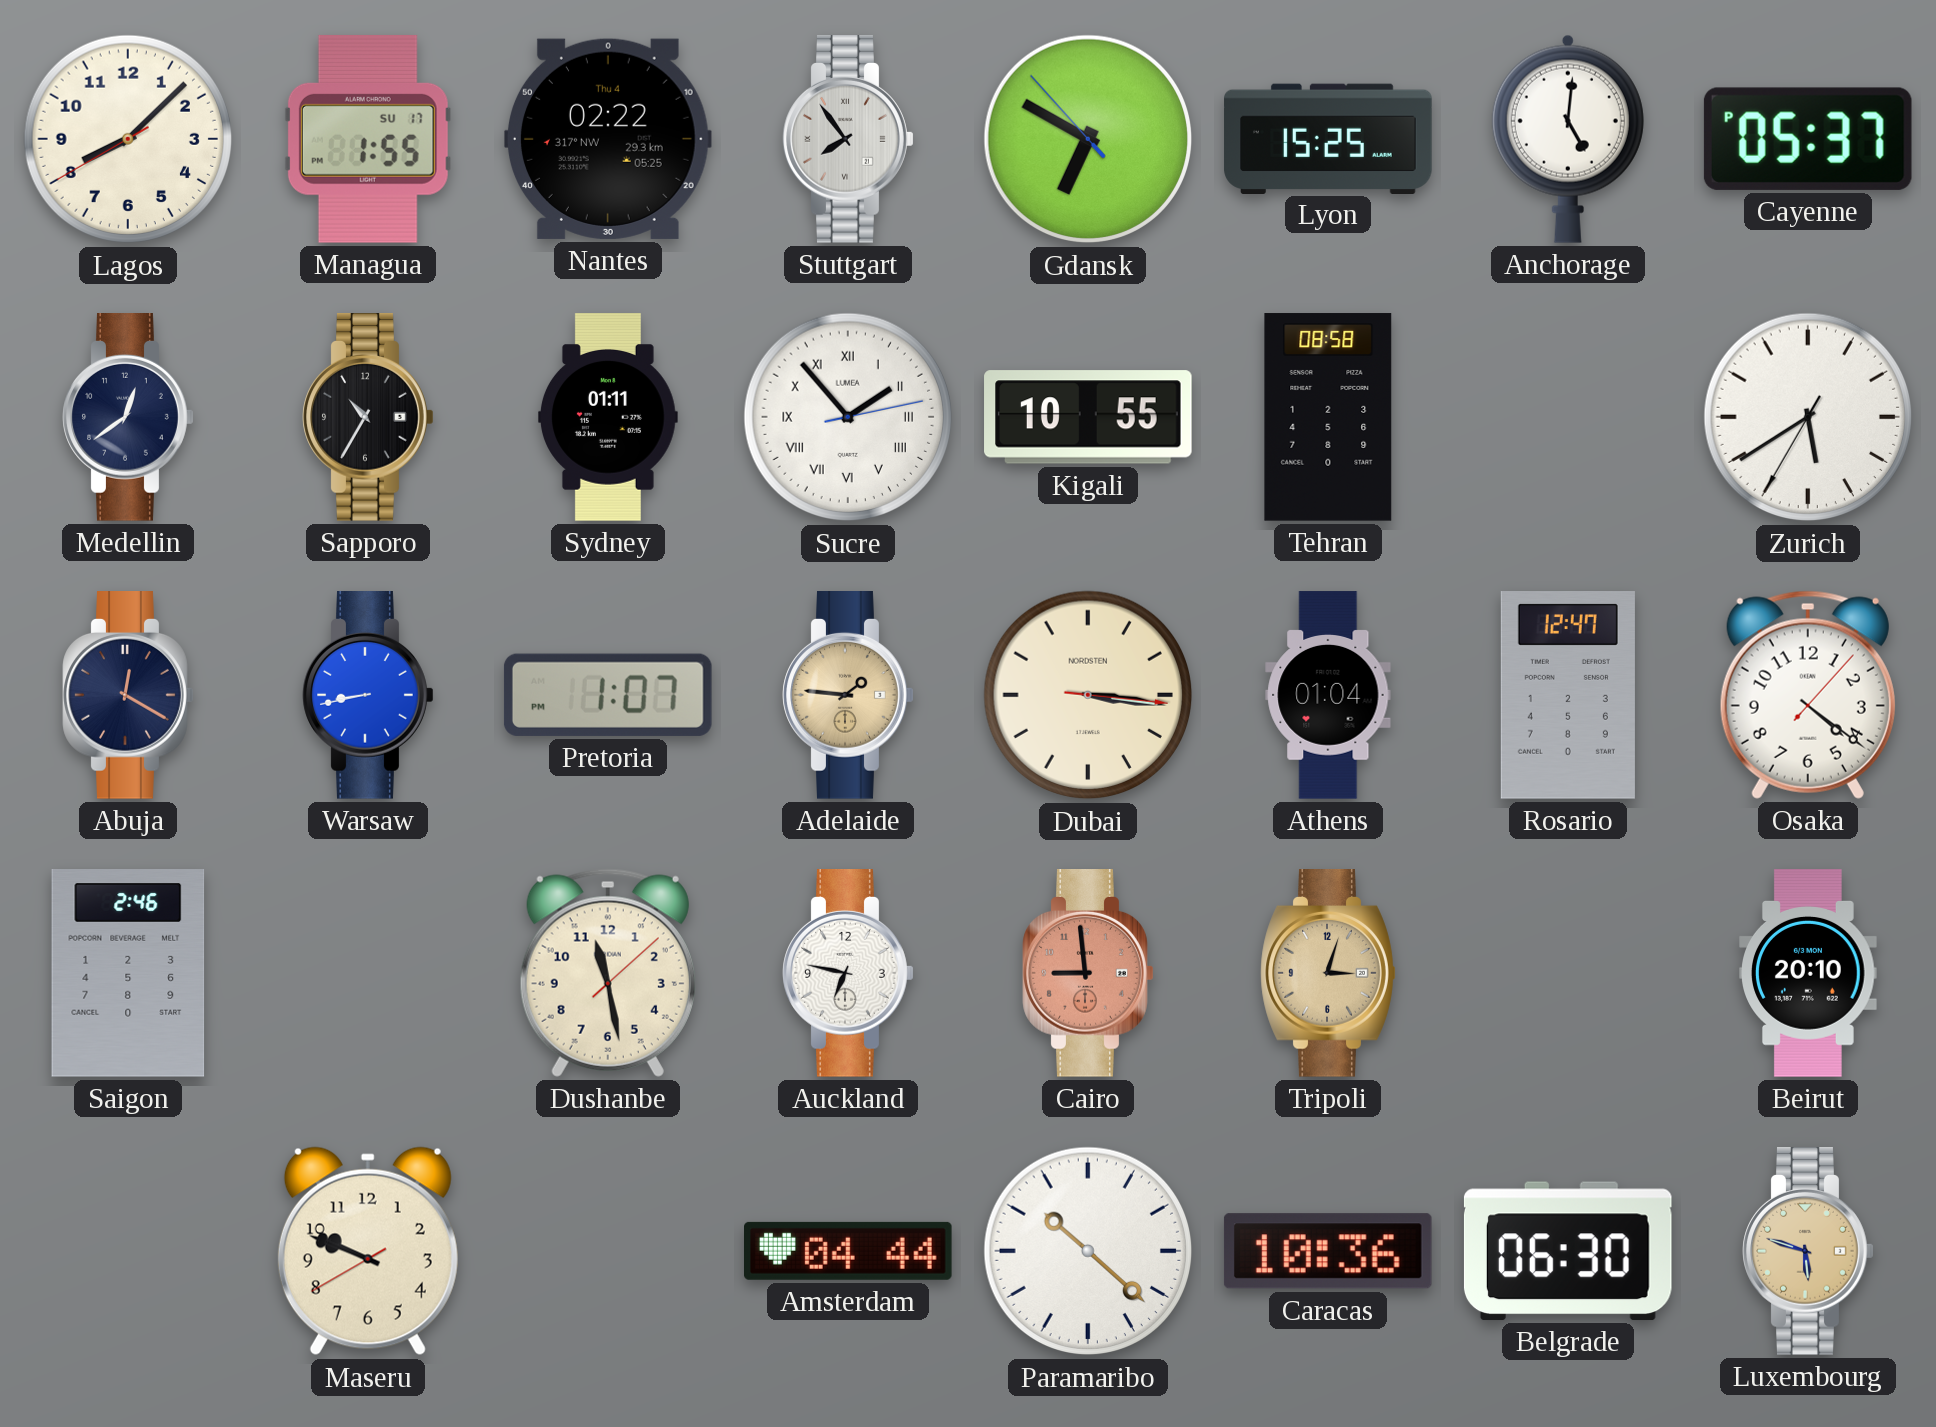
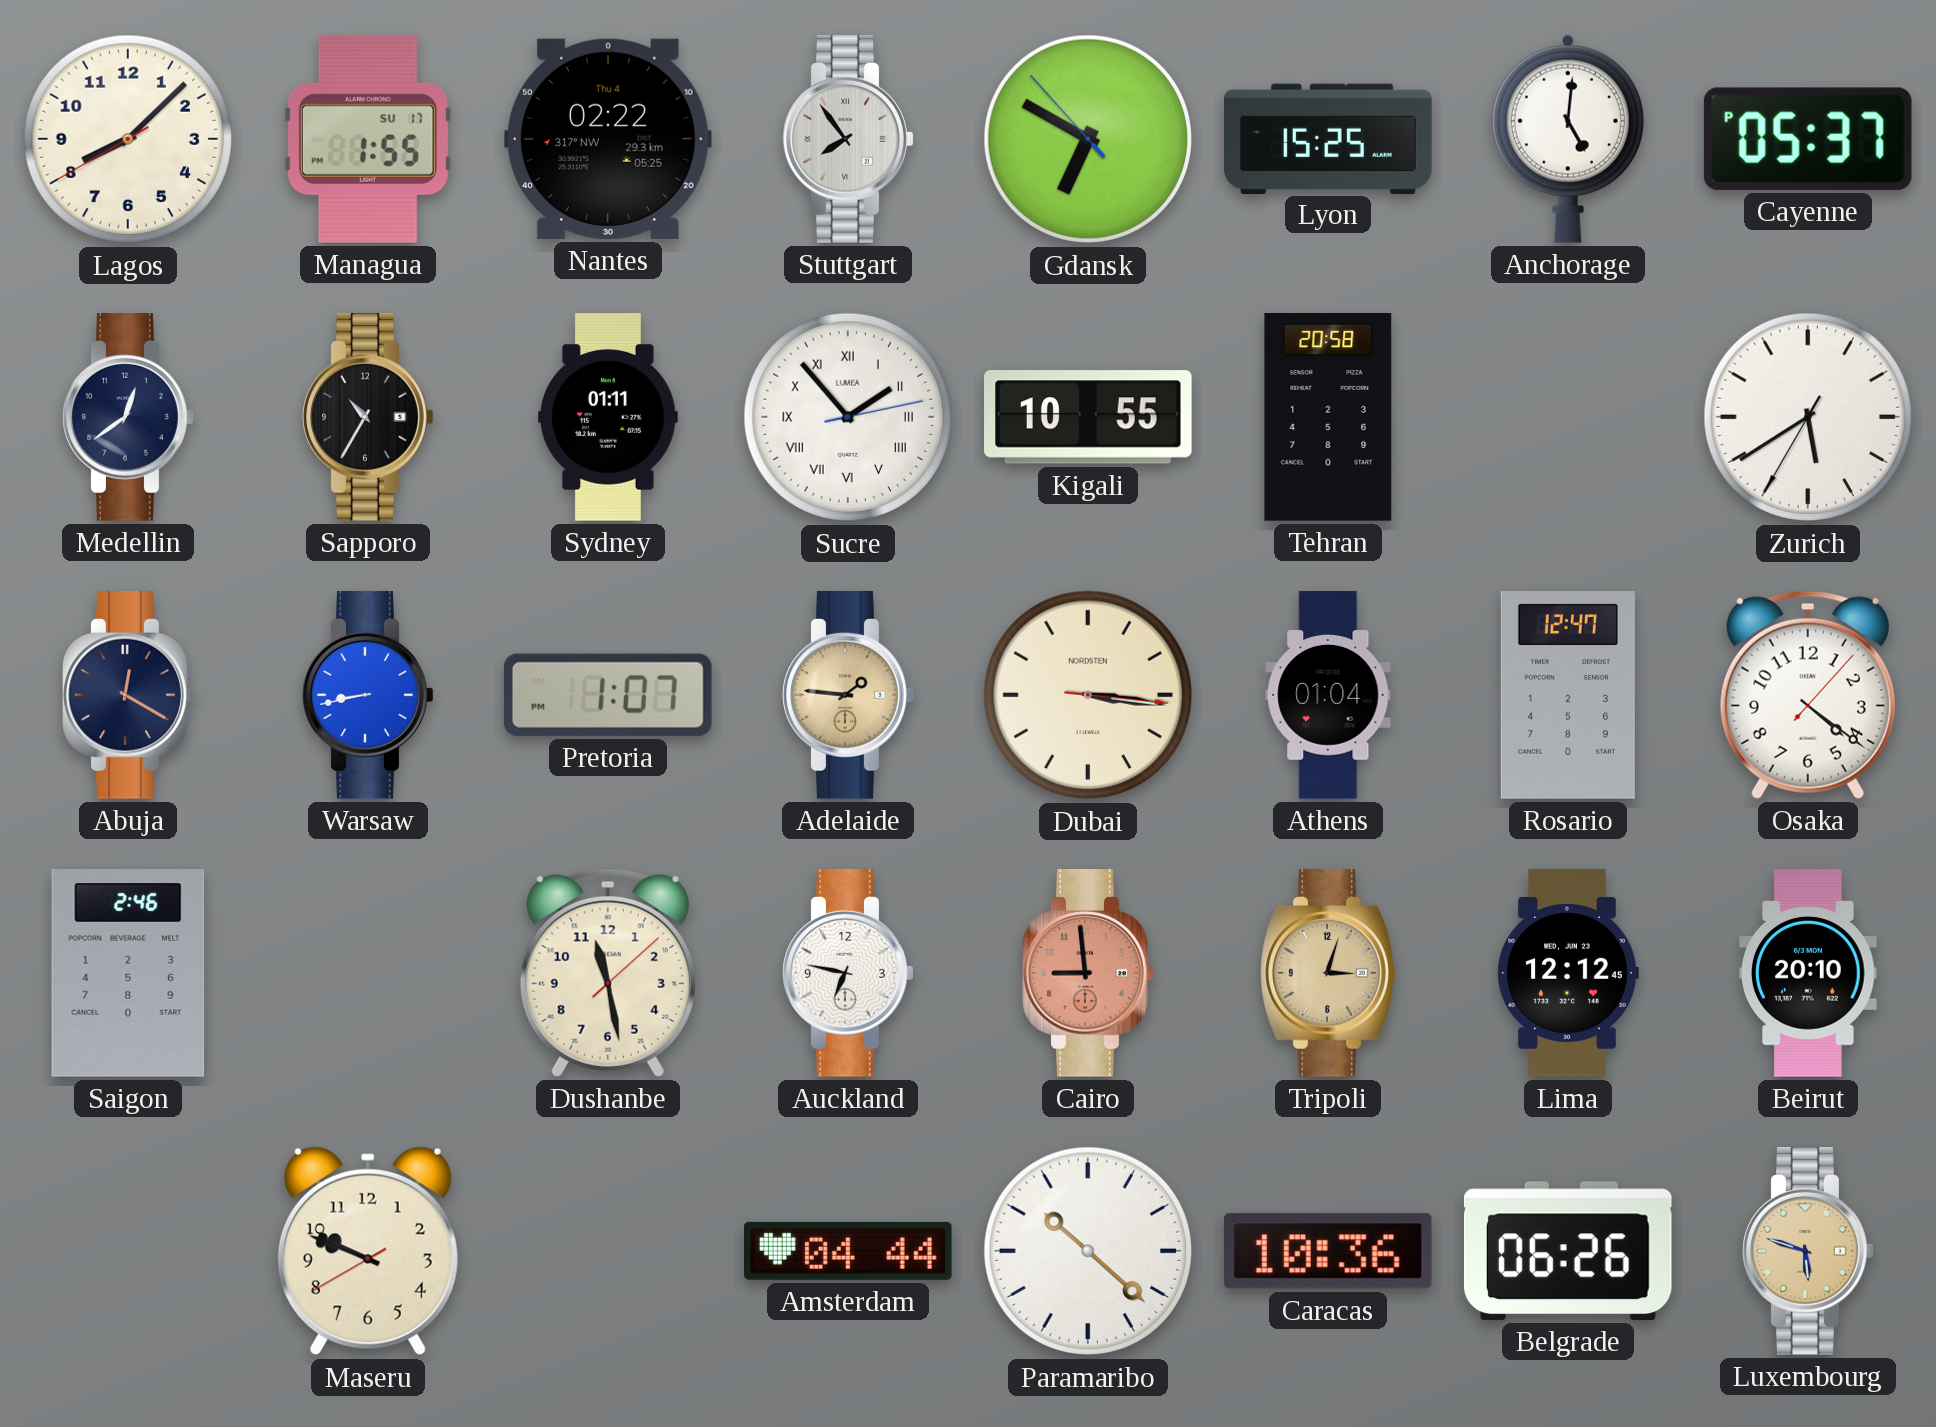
Tehran: 08:58 -> 20:58 (1328, 417)
Lima: none -> 12:12 (1568, 973)
Belgrade: 06:30 -> 06:26 (1568, 1251)
